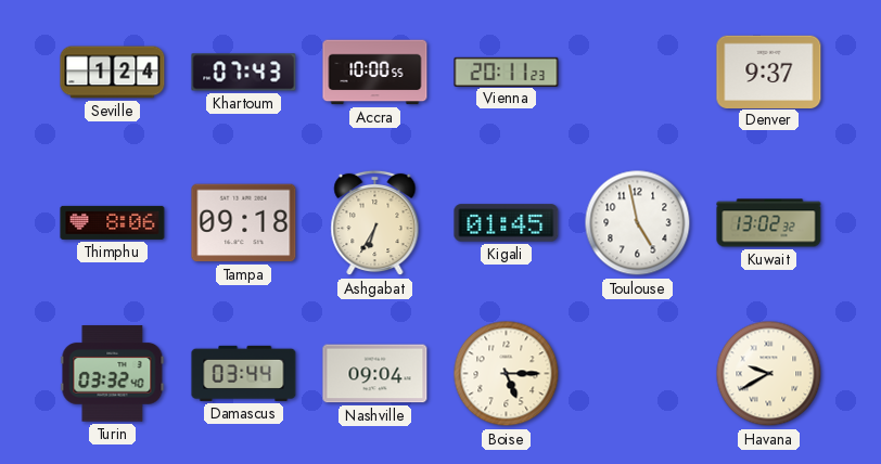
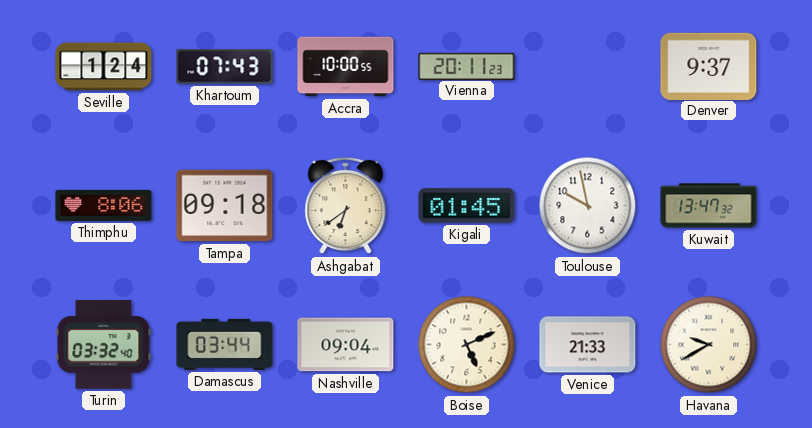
Ashgabat: 6:35 -> 6:39 (346, 206)
Toulouse: 4:58 -> 9:58 (588, 206)
Kuwait: 13:02 -> 13:47 (709, 206)
Boise: 5:15 -> 5:11 (467, 345)
Venice: none -> 21:33 (588, 345)
